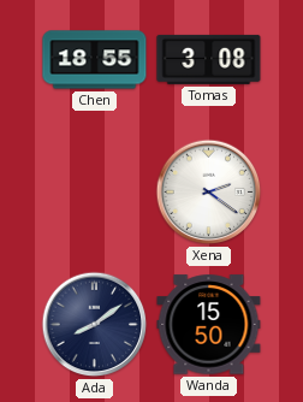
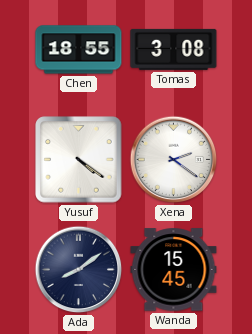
Yusuf: none -> 4:21 (79, 160)
Wanda: 15:50 -> 15:45 (174, 270)
